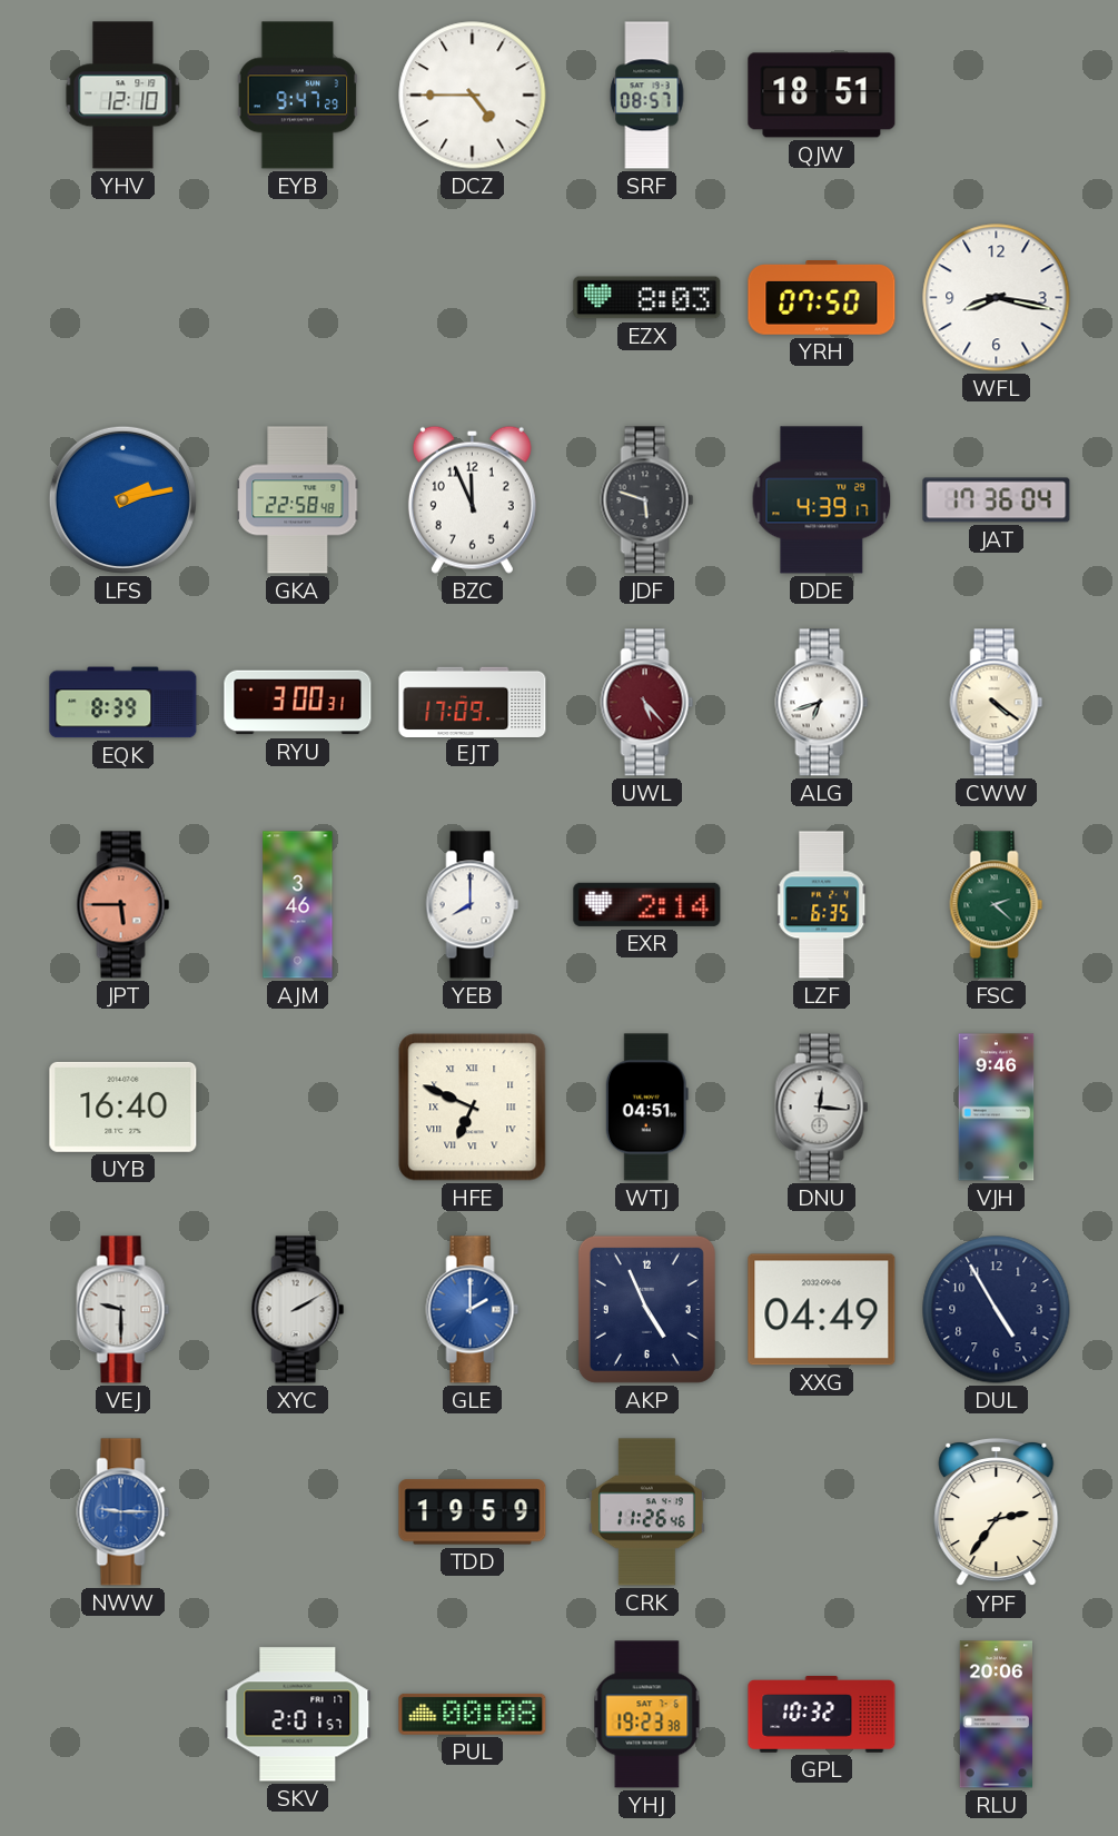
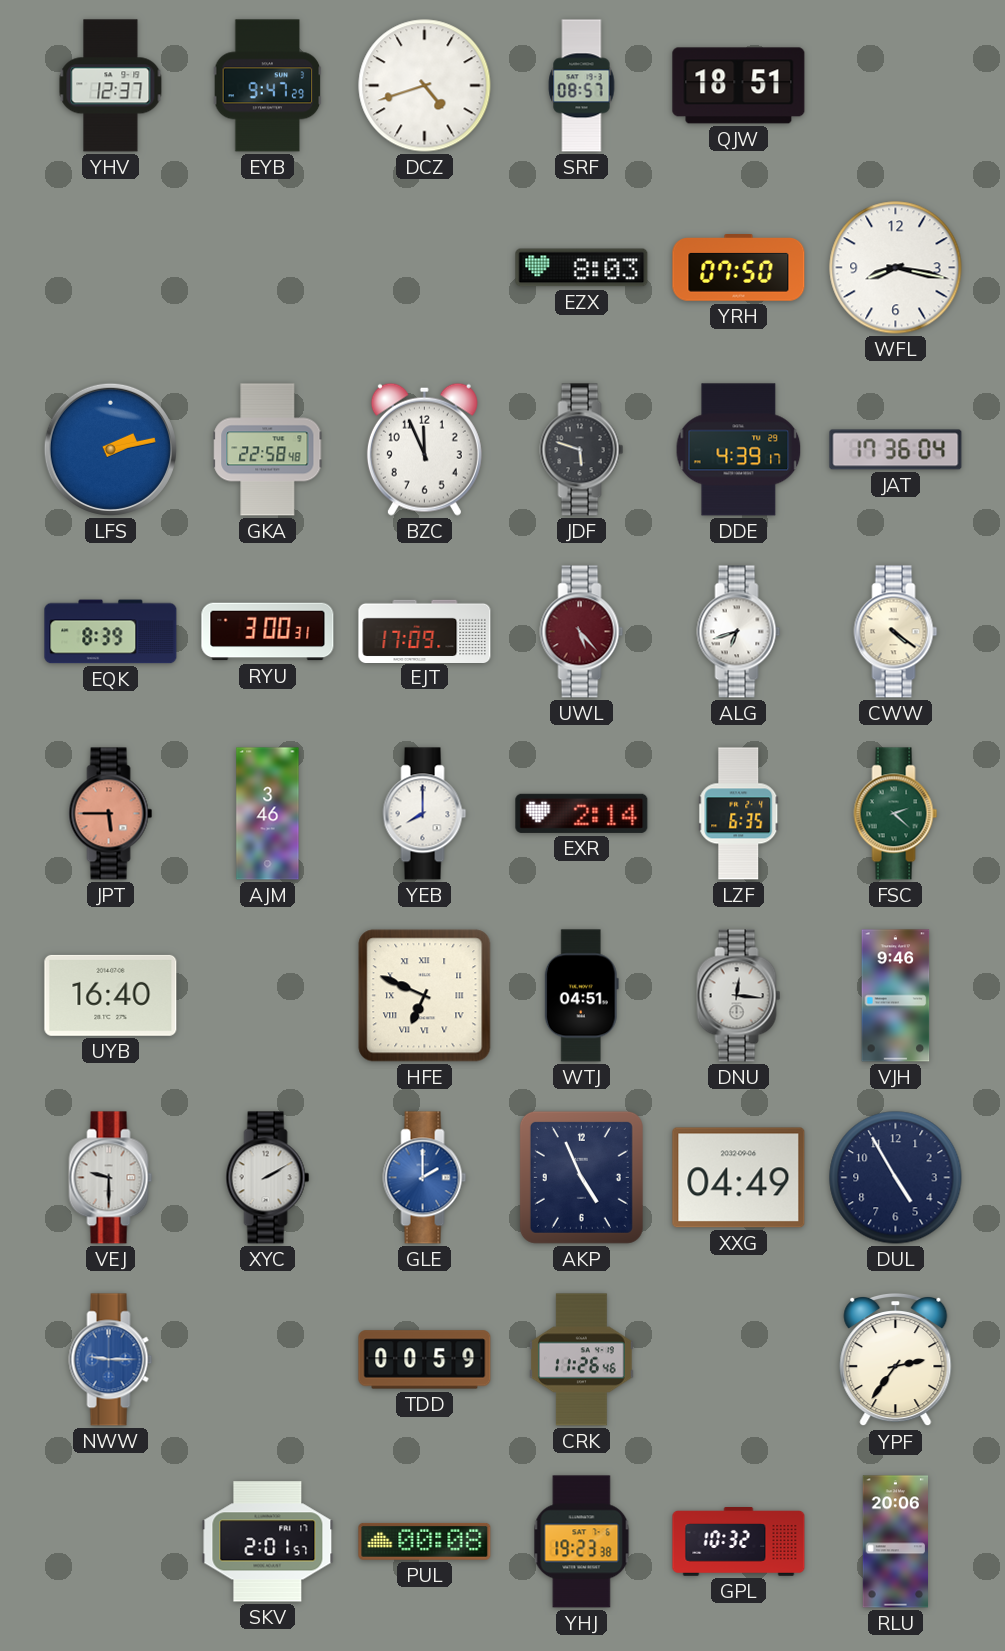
YHV: 12:10 -> 12:37 (111, 86)
DCZ: 4:45 -> 4:42 (425, 86)
TDD: 19:59 -> 00:59 (425, 1360)
